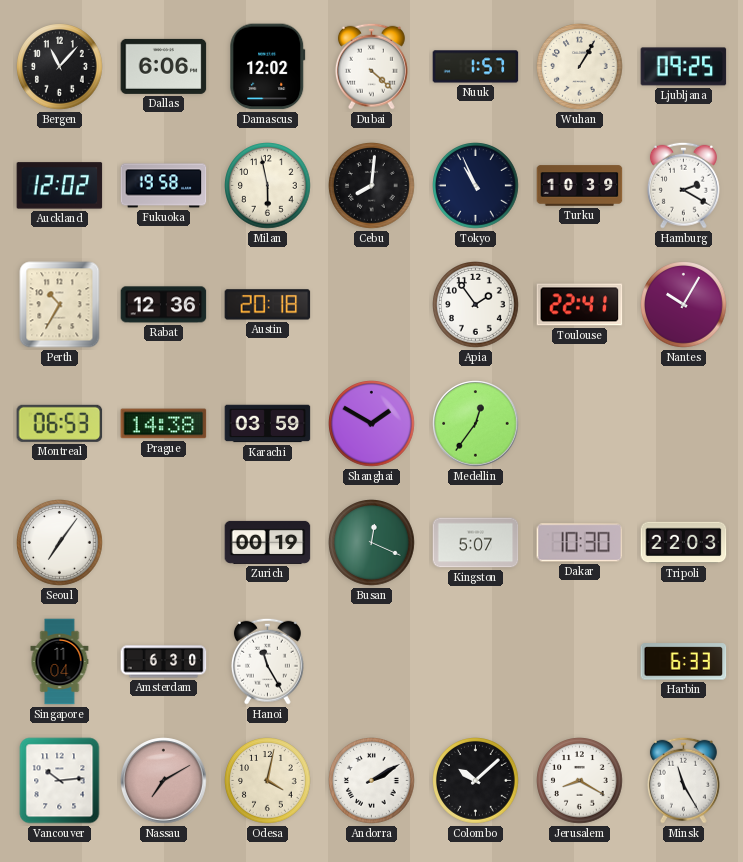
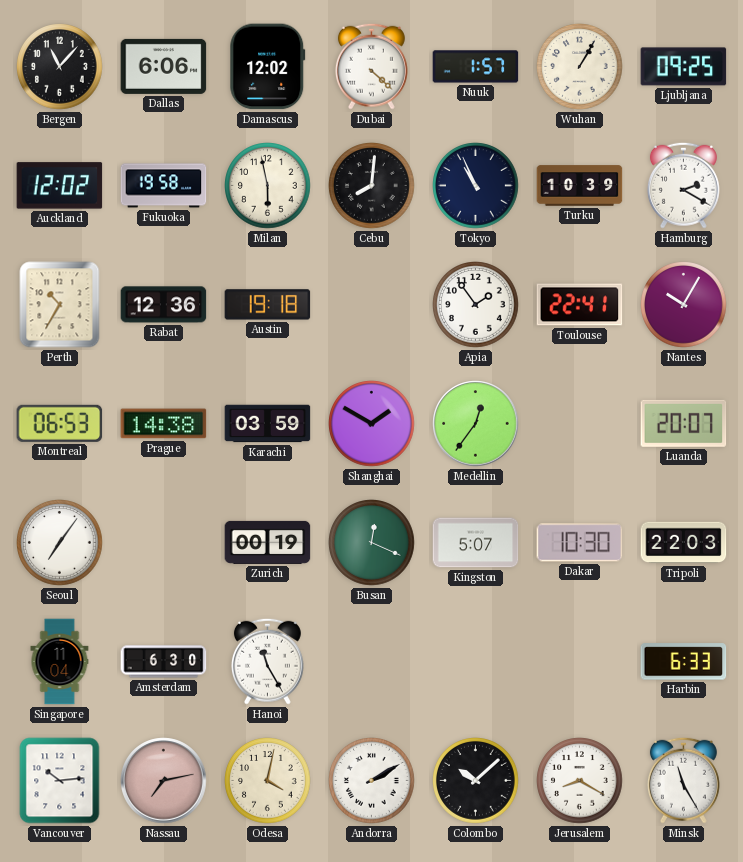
Austin: 20:18 -> 19:18 (268, 305)
Luanda: none -> 20:07 (684, 423)
Nassau: 7:10 -> 7:13 (164, 781)
